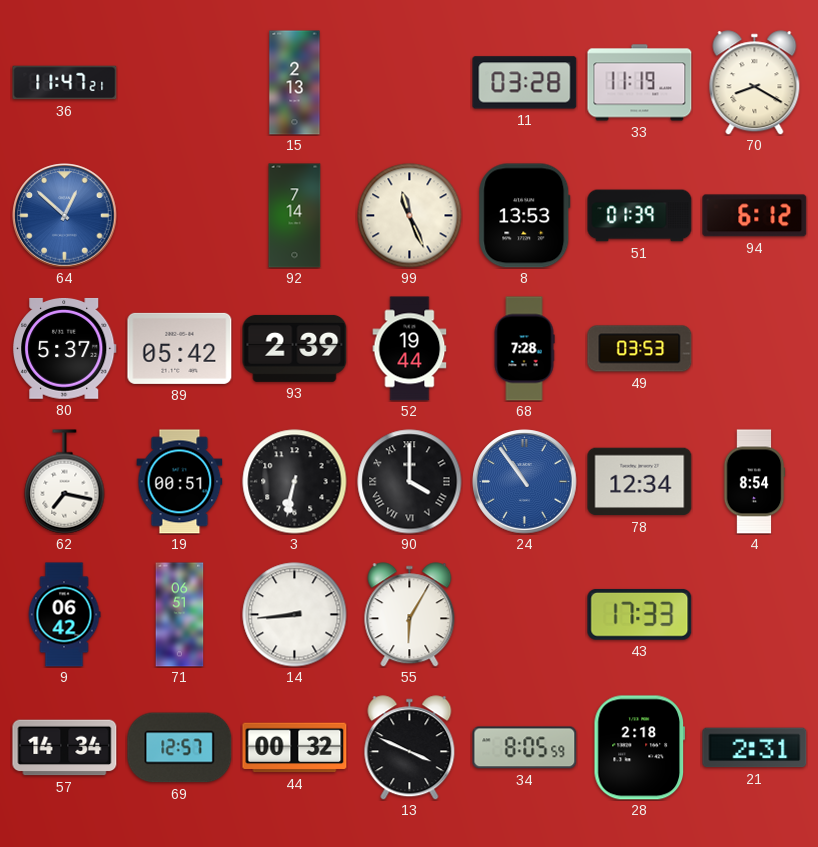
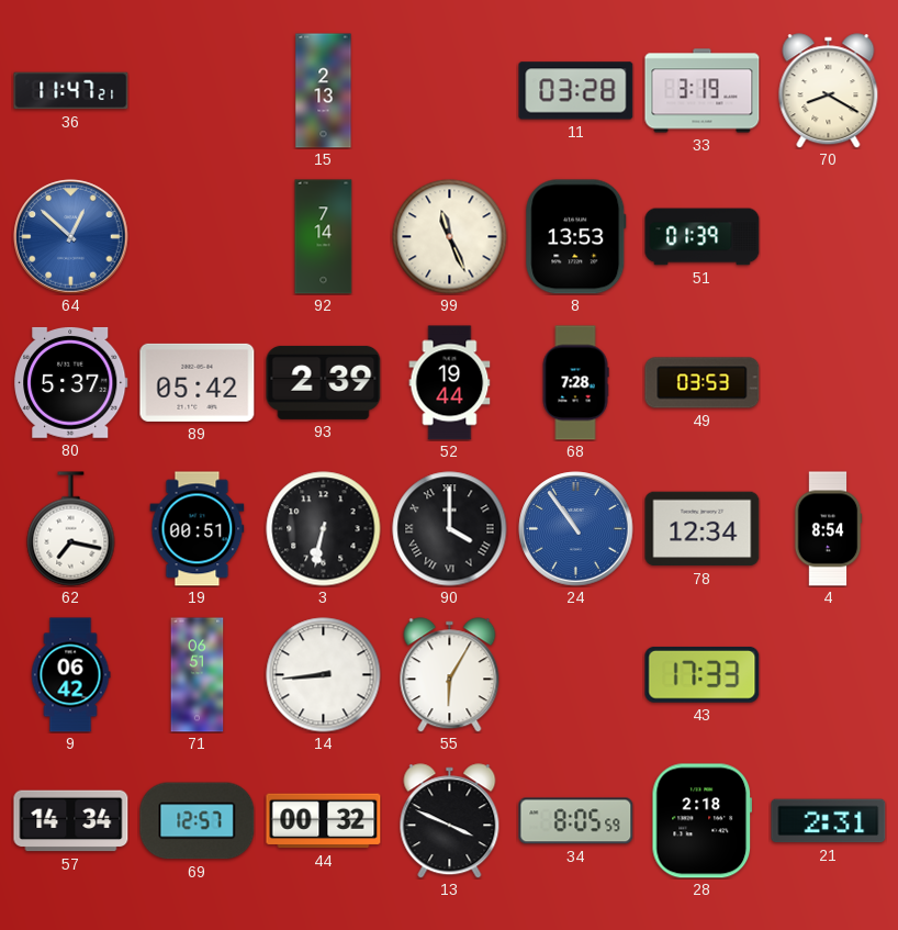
33: 11:19 -> 3:19 (703, 91)
94: 6:12 -> none (755, 216)
